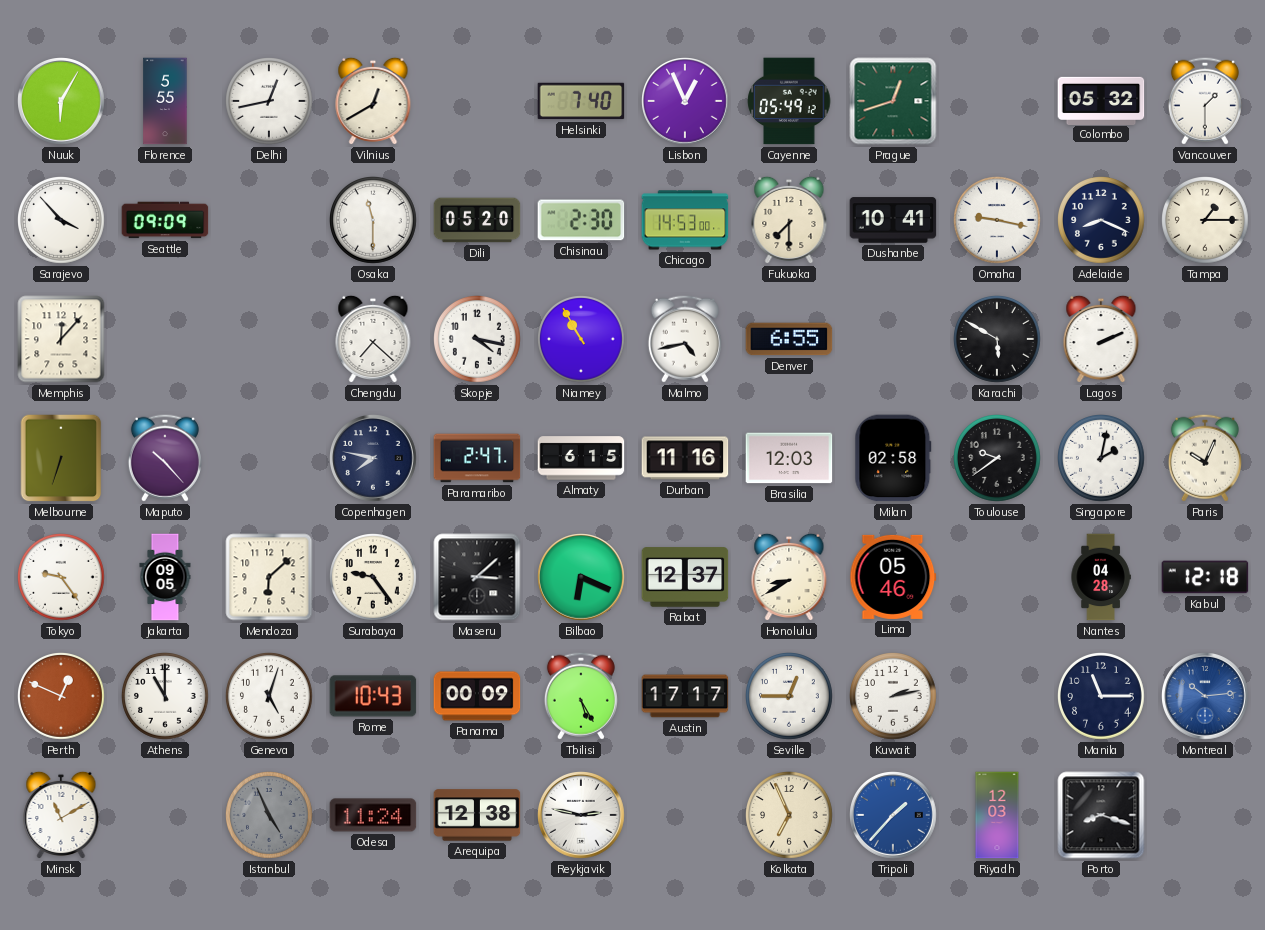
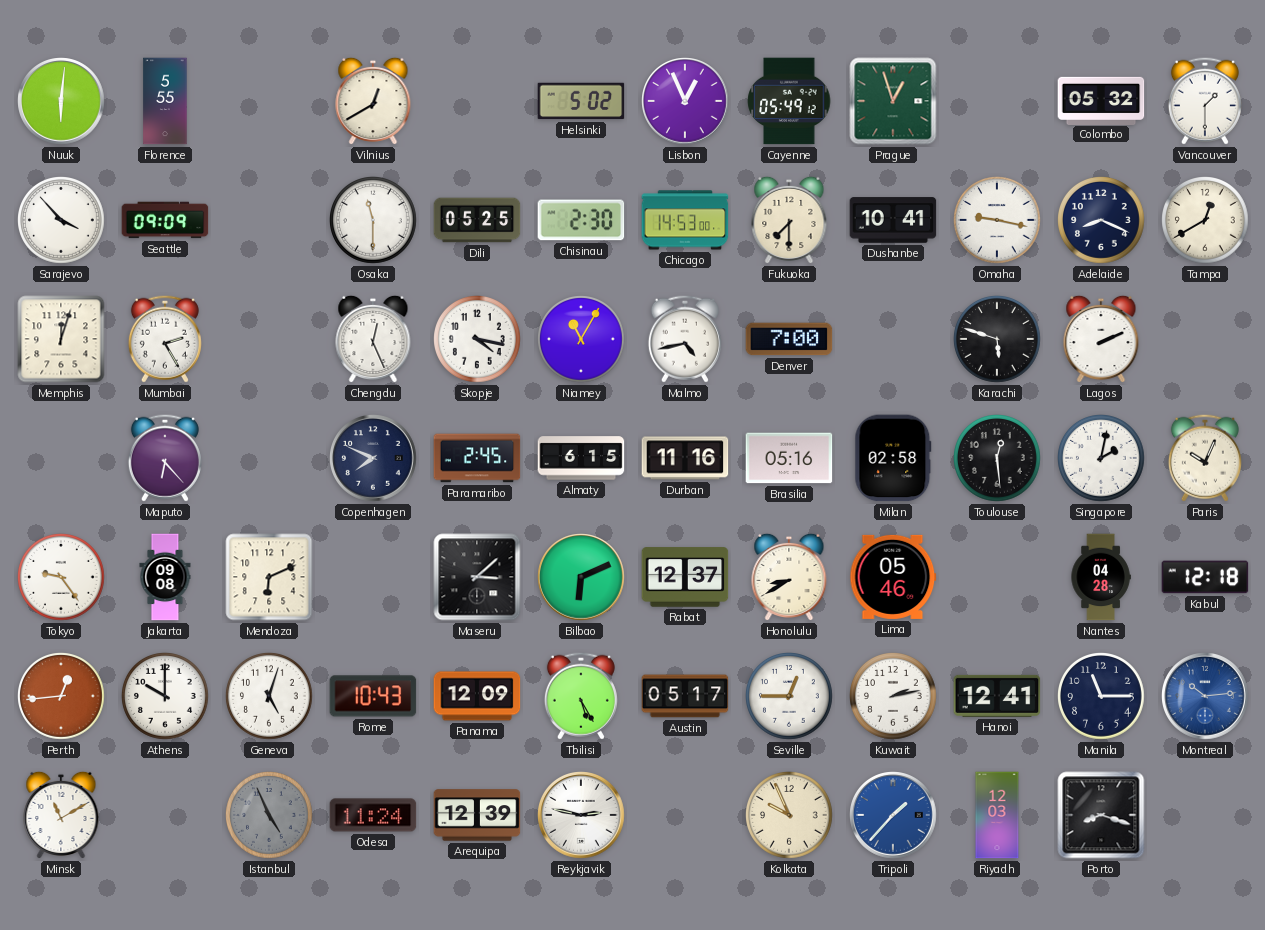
Nuuk: 6:05 -> 6:01 (61, 101)
Delhi: 12:43 -> none (270, 102)
Helsinki: 7:40 -> 5:02 (581, 101)
Prague: 12:42 -> 12:57 (893, 101)
Dili: 05:20 -> 05:25 (477, 220)
Tampa: 1:15 -> 12:40 (1206, 221)
Memphis: 12:07 -> 12:03 (61, 339)
Mumbai: none -> 2:25 (165, 339)
Chengdu: 7:22 -> 12:26 (373, 339)
Niamey: 10:55 -> 11:05 (582, 340)
Denver: 6:55 -> 7:00 (789, 339)
Karachi: 5:50 -> 5:48 (998, 340)
Melbourne: 6:33 -> none (61, 458)
Maputo: 10:23 -> 6:23 (165, 458)
Copenhagen: 7:47 -> 7:49 (373, 458)
Paramaribo: 2:47 -> 2:45 (477, 458)
Brasilia: 12:03 -> 05:16 (789, 458)
Toulouse: 9:39 -> 12:29 (998, 459)
Jakarta: 09:05 -> 09:08 (165, 577)
Mendoza: 6:08 -> 6:11 (269, 577)
Surabaya: 9:24 -> none (374, 578)
Bilbao: 6:19 -> 6:11 (581, 577)
Perth: 12:49 -> 12:44 (62, 697)
Athens: 11:00 -> 10:00 (166, 697)
Panama: 00:09 -> 12:09 (477, 696)
Austin: 17:17 -> 05:17 (685, 696)
Hanoi: none -> 12:41 (997, 696)
Arequipa: 12:38 -> 12:39 (477, 815)
Kolkata: 6:56 -> 9:56 (790, 816)
